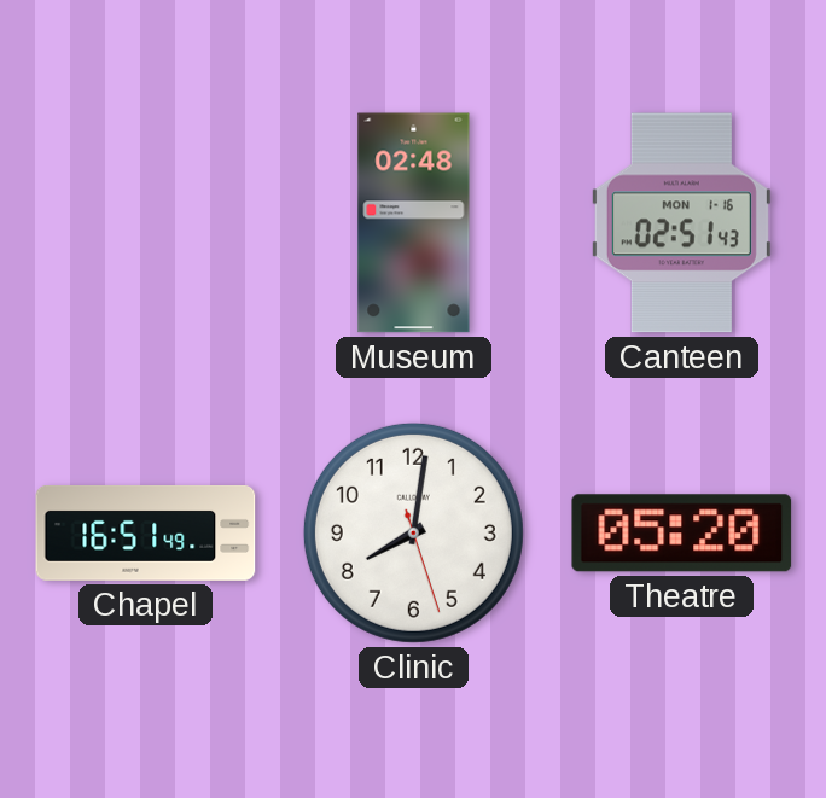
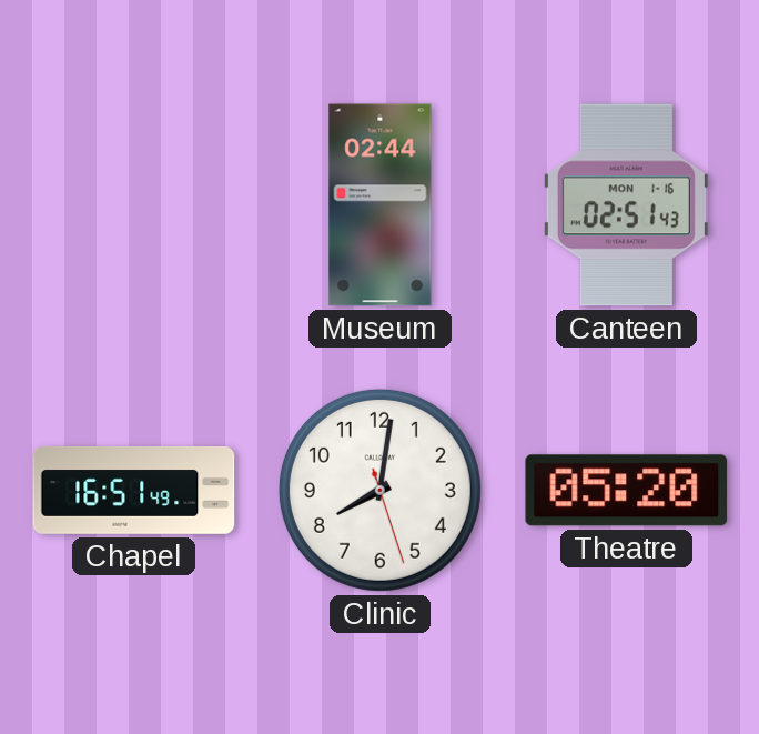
Museum: 02:48 -> 02:44 (381, 205)
